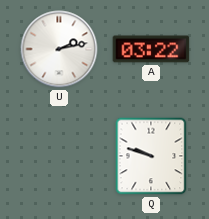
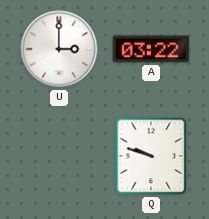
U: 2:13 -> 3:00 (59, 49)
